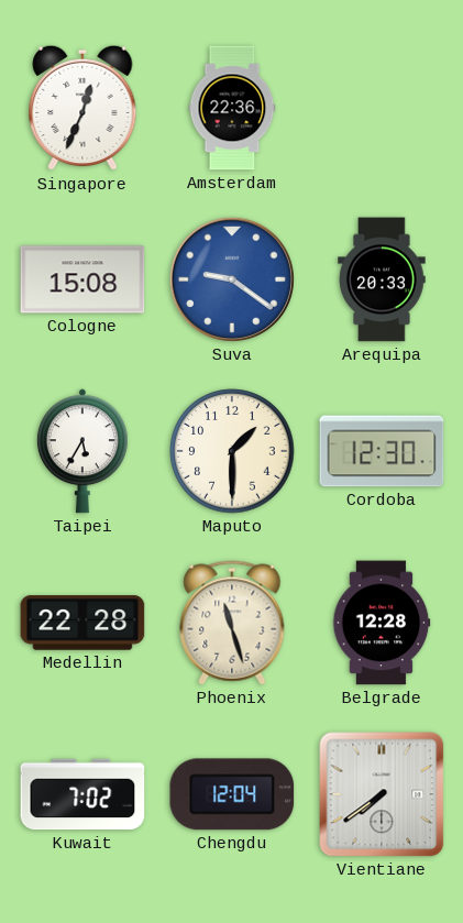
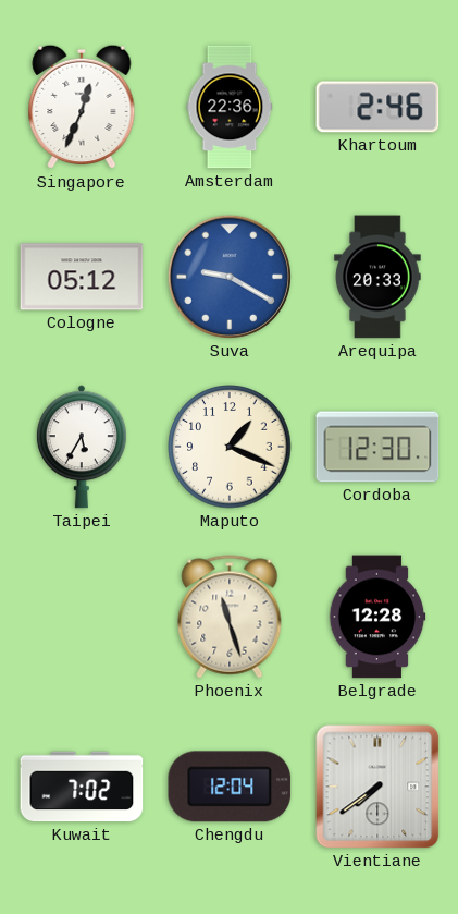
Khartoum: none -> 2:46 (377, 107)
Cologne: 15:08 -> 05:12 (82, 277)
Suva: 9:21 -> 9:20 (230, 277)
Maputo: 1:30 -> 1:19 (230, 447)
Medellin: 22:28 -> none (82, 623)
